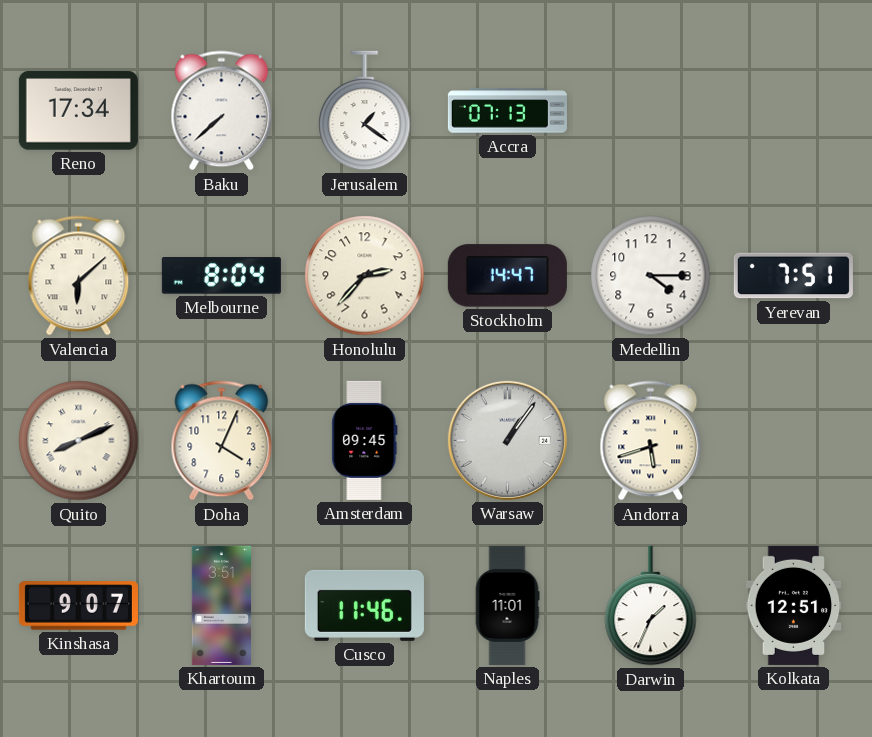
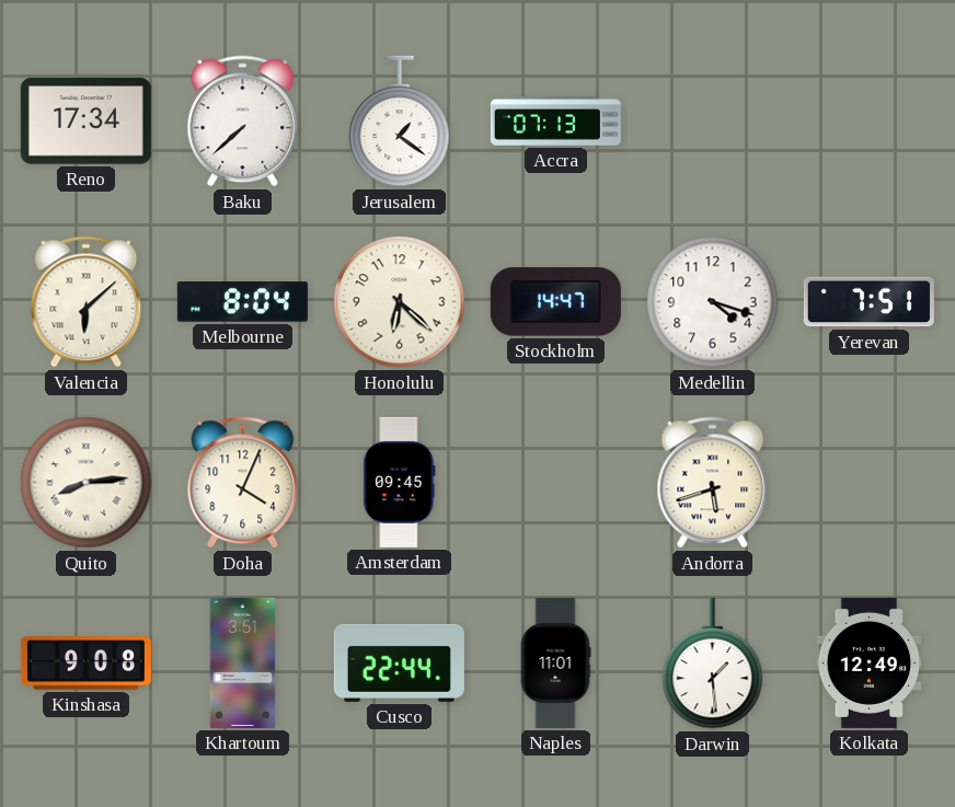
Honolulu: 2:37 -> 6:22 (400, 302)
Medellin: 4:15 -> 4:18 (713, 302)
Quito: 8:11 -> 8:14 (87, 483)
Warsaw: 1:06 -> none (507, 440)
Kinshasa: 9:07 -> 9:08 (85, 664)
Cusco: 11:46 -> 22:44 (399, 662)
Darwin: 1:34 -> 1:29 (713, 664)
Kolkata: 12:51 -> 12:49 (870, 662)
